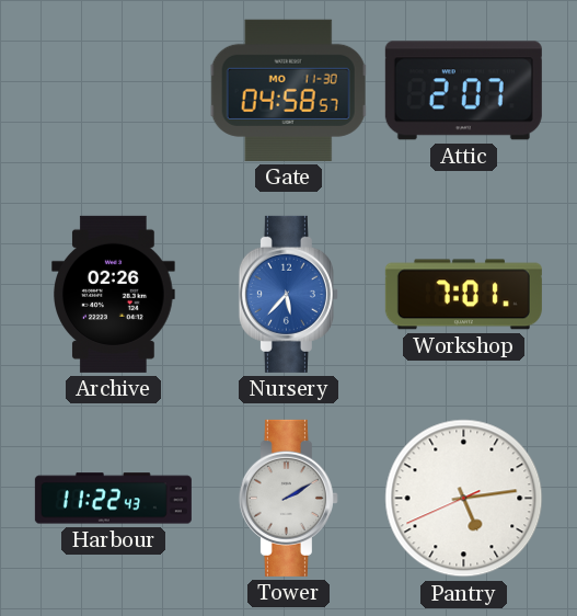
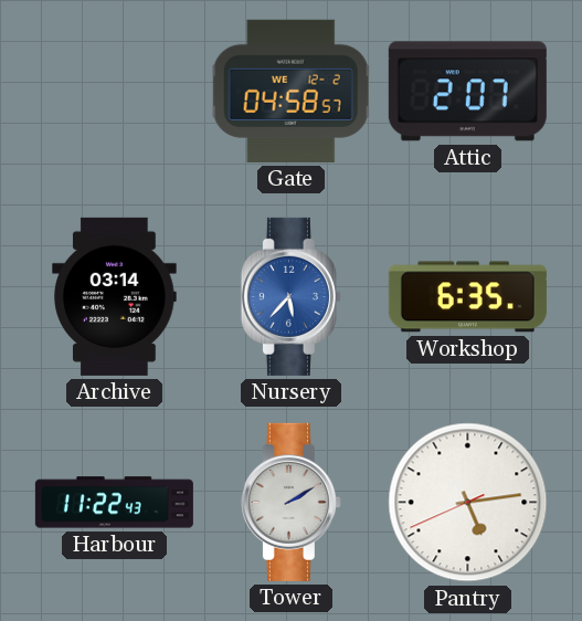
Gate date: MO 11-30 -> WE 12-2 (292, 91)
Archive: 02:26 -> 03:14 (115, 296)
Workshop: 7:01 -> 6:35 (467, 297)
